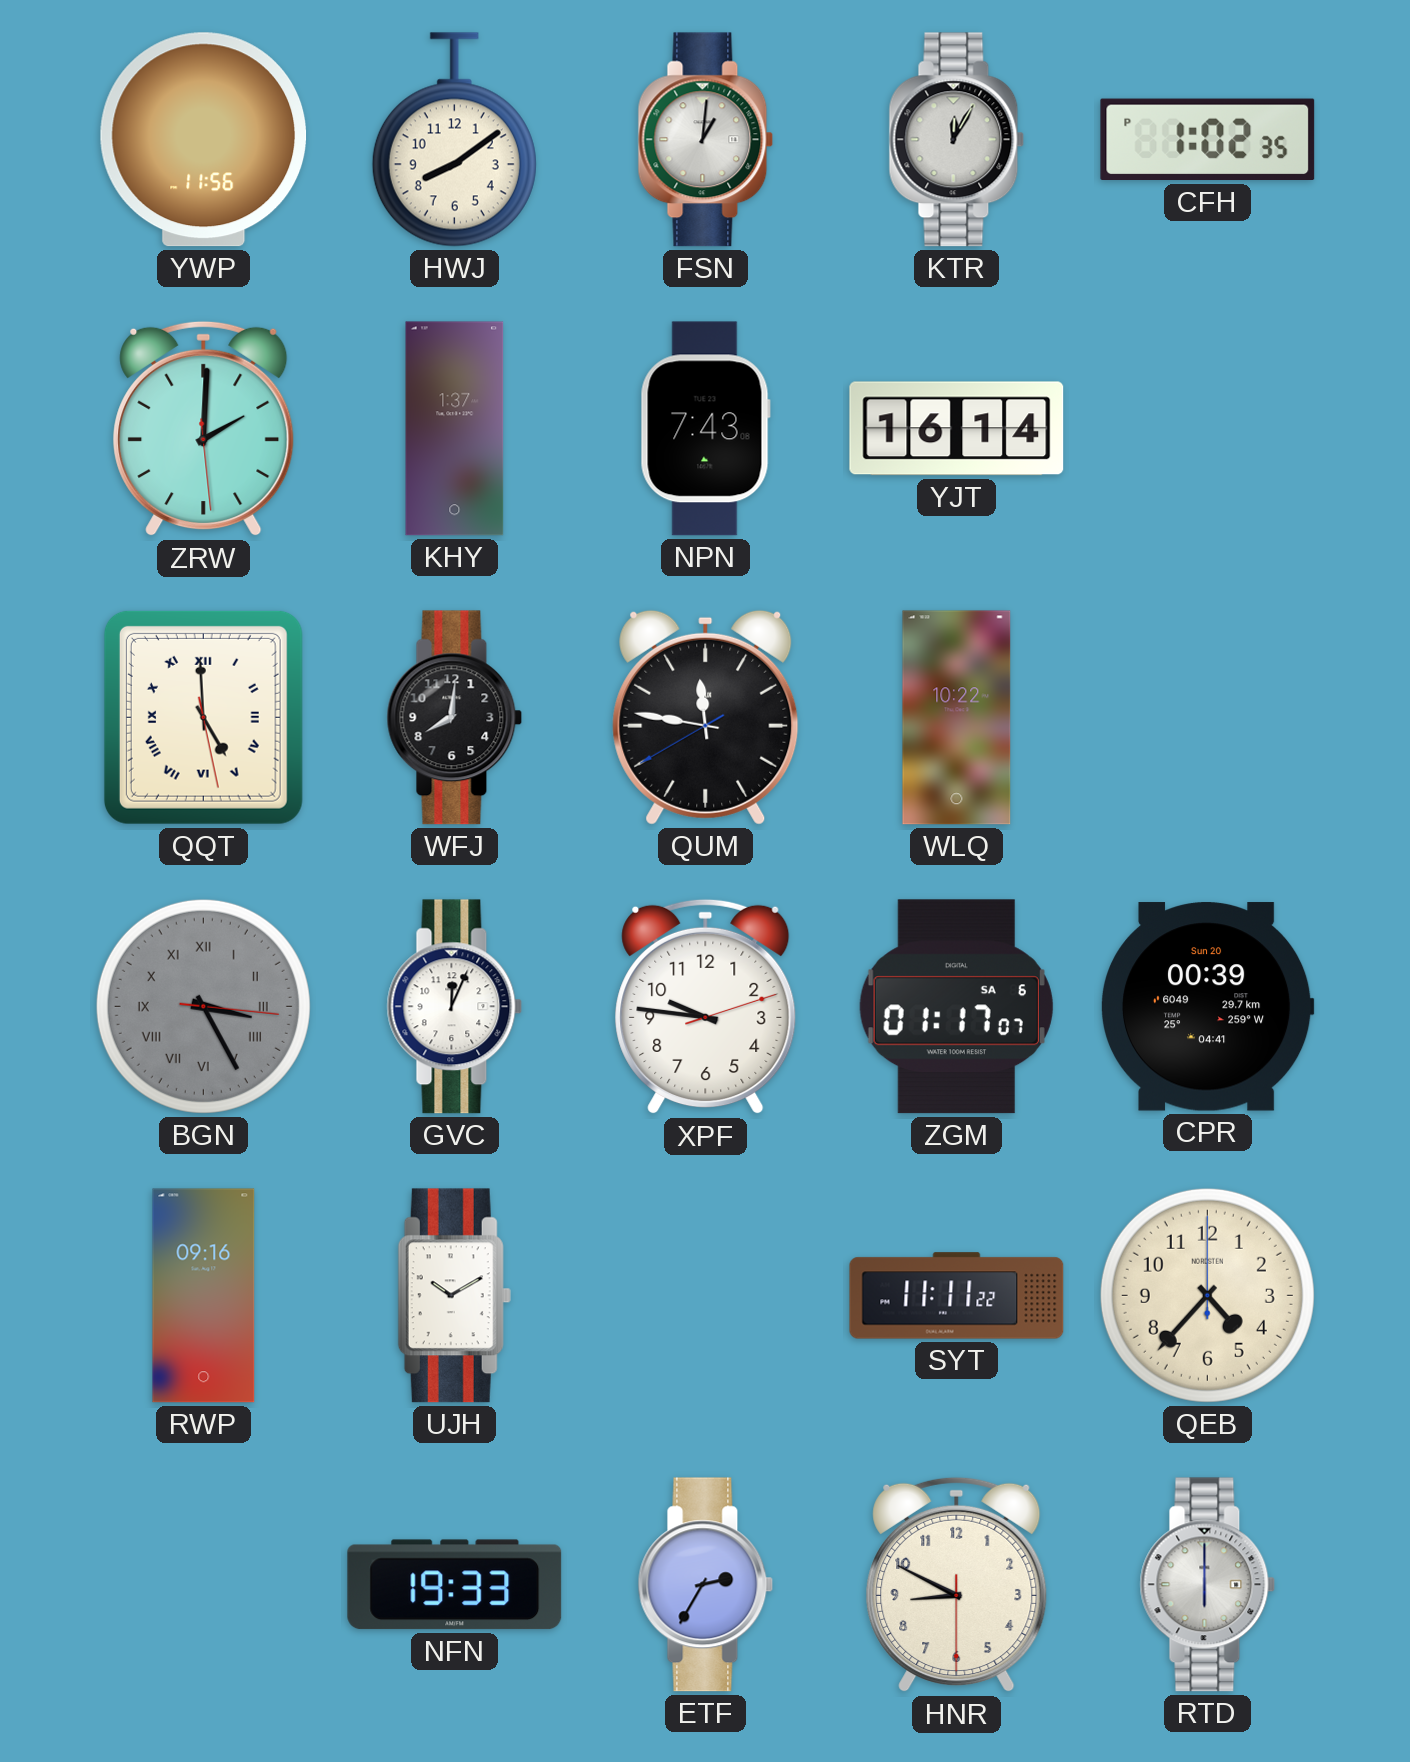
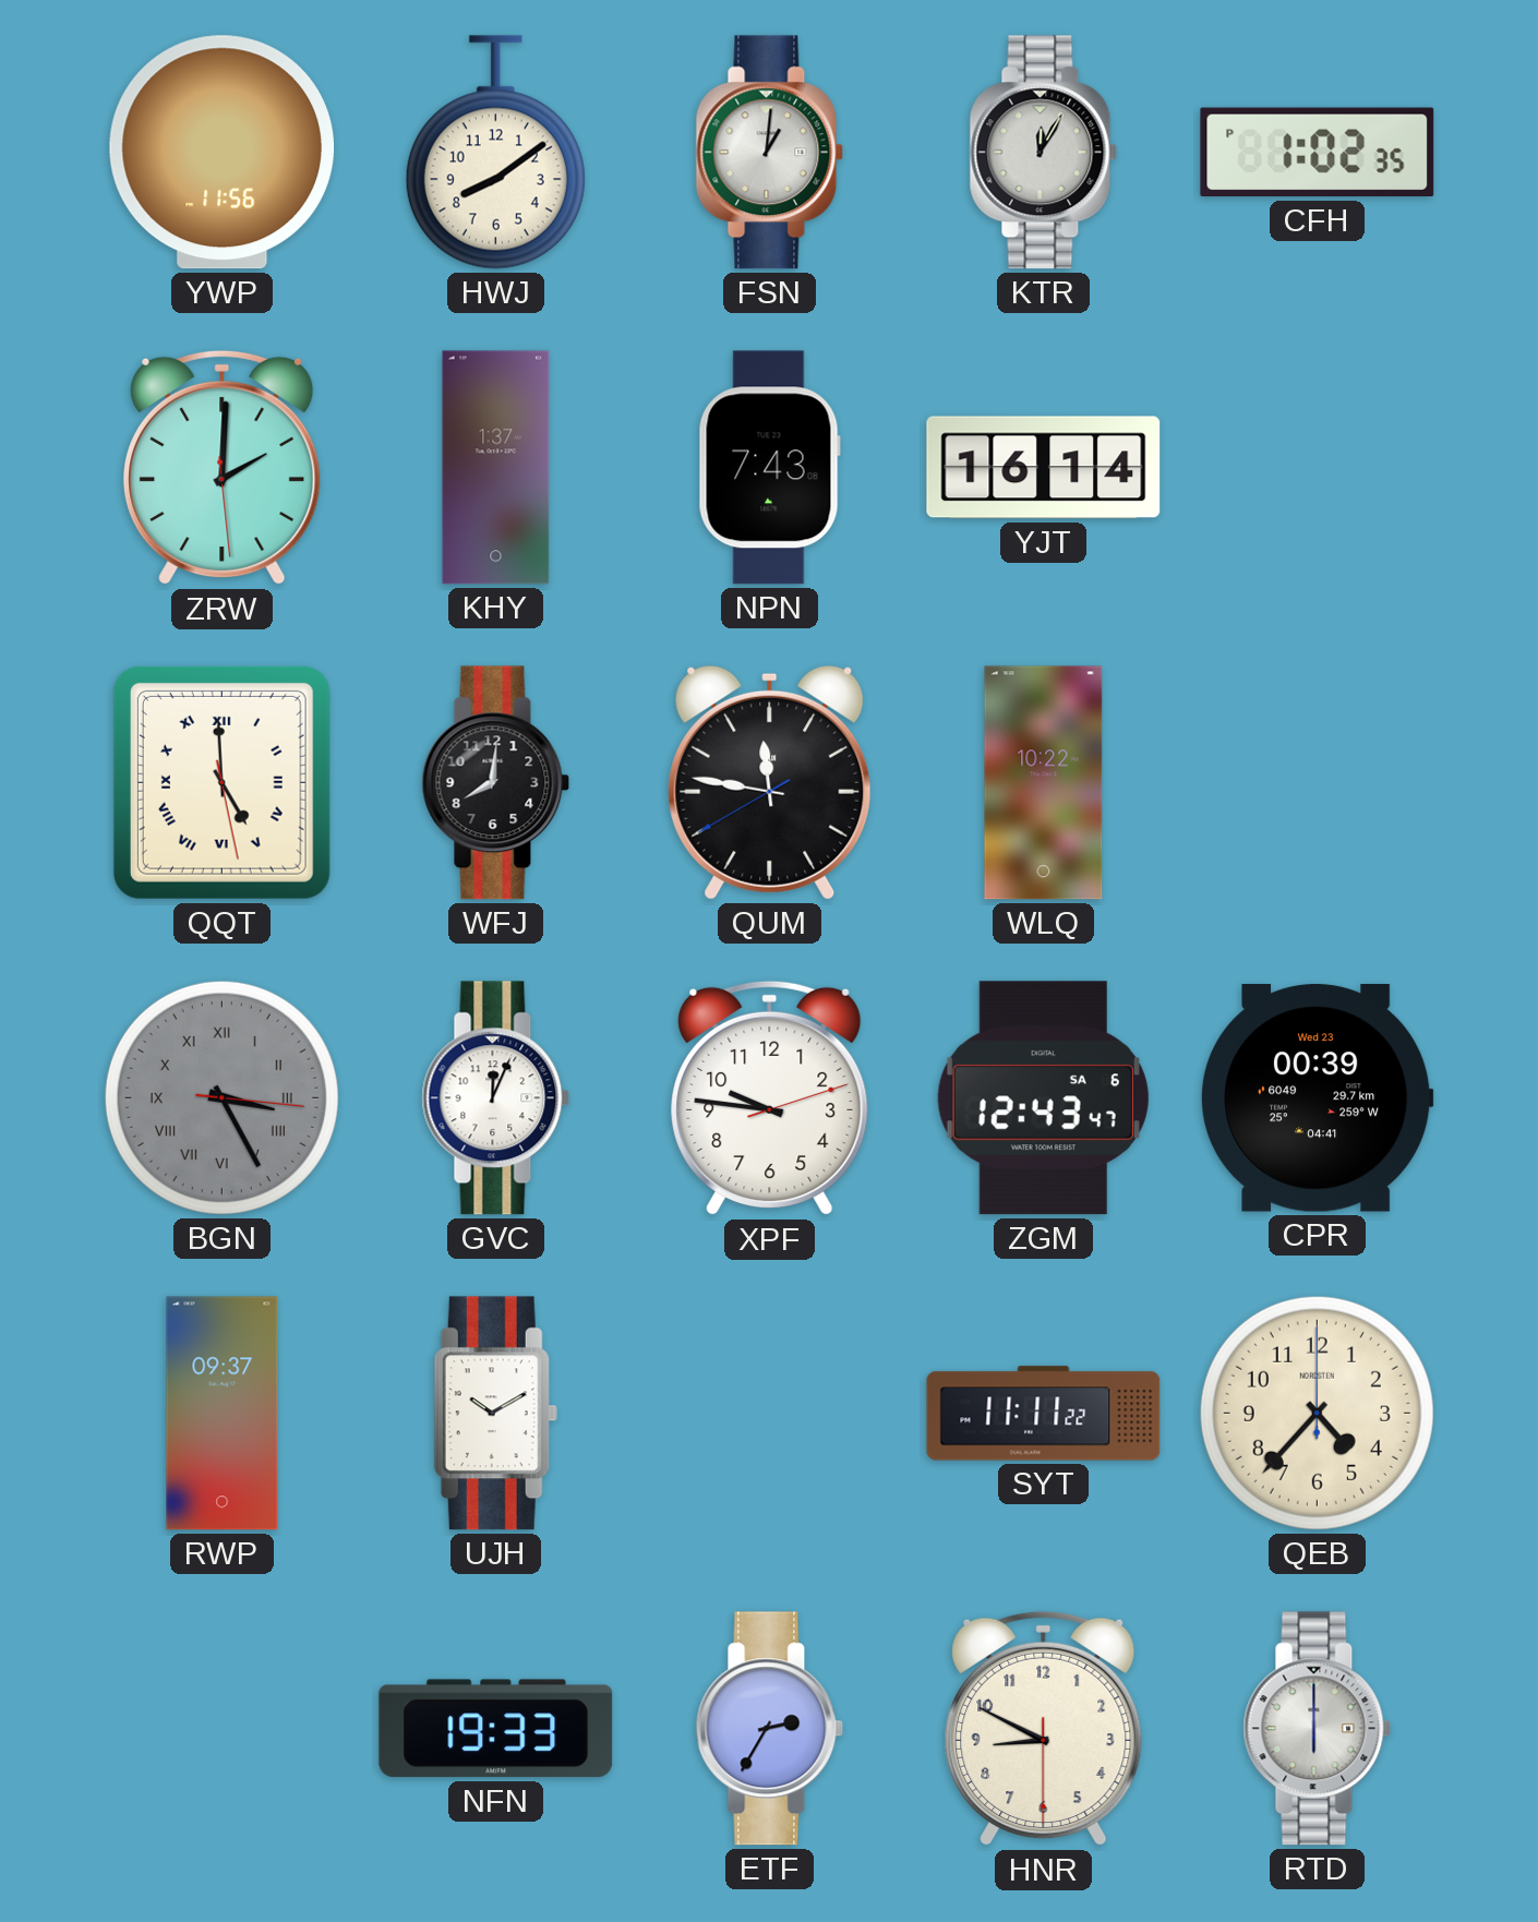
ZGM: 01:17 -> 12:43 (1043, 1098)
CPR date: Sun 20 -> Wed 23 (1317, 1098)
RWP: 09:16 -> 09:37 (223, 1414)
